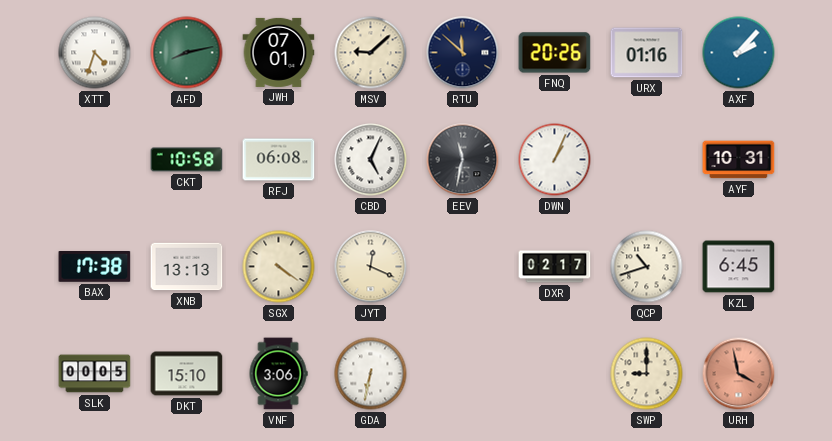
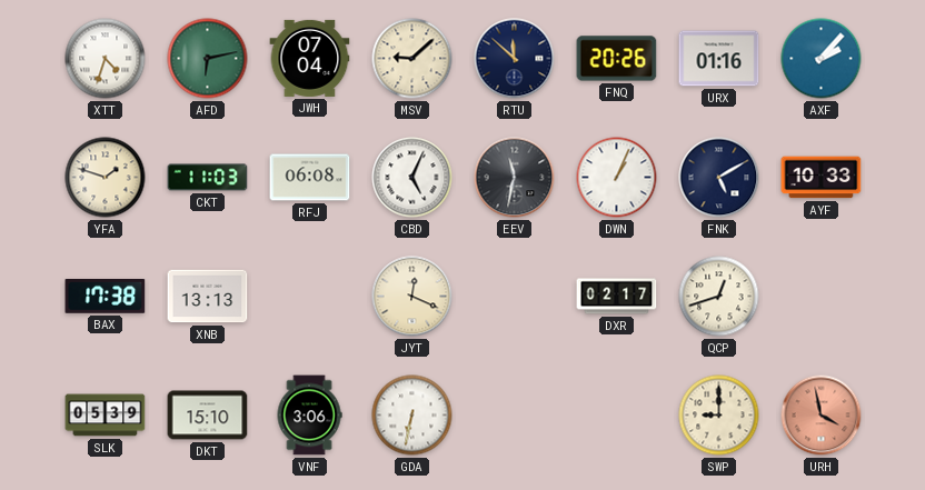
AFD: 8:13 -> 6:13 (208, 59)
JWH: 07:01 -> 07:04 (310, 58)
YFA: none -> 1:48 (106, 178)
CKT: 10:58 -> 11:03 (208, 178)
FNK: none -> 5:10 (719, 178)
AYF: 10:31 -> 10:33 (822, 178)
SGX: 4:21 -> none (279, 267)
QCP: 10:42 -> 12:42 (719, 297)
KZL: 6:45 -> none (739, 267)
SLK: 00:05 -> 05:39 (106, 416)
